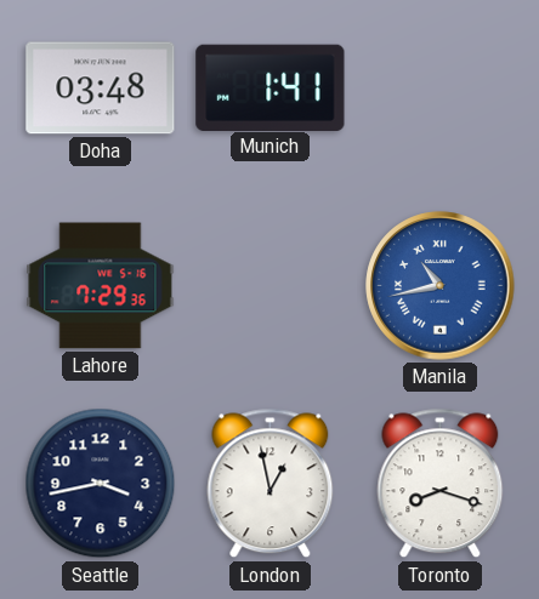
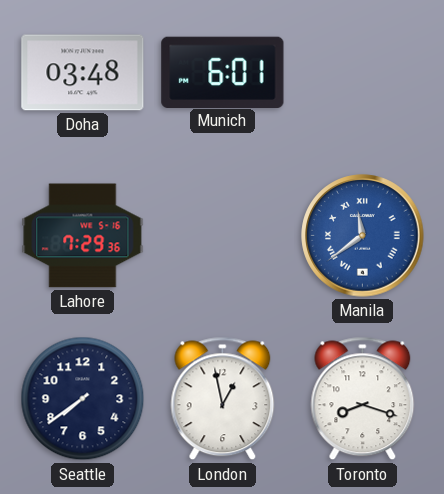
Munich: 1:41 -> 6:01 (223, 72)
Manila: 10:43 -> 11:39 (363, 236)
Seattle: 3:43 -> 7:39 (83, 399)
